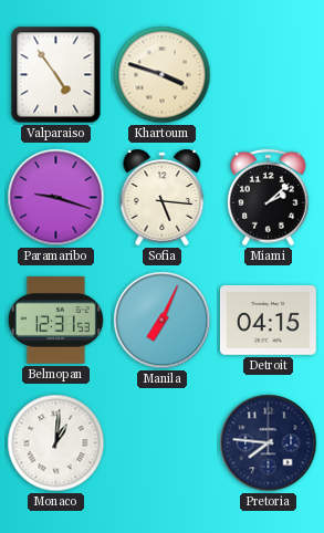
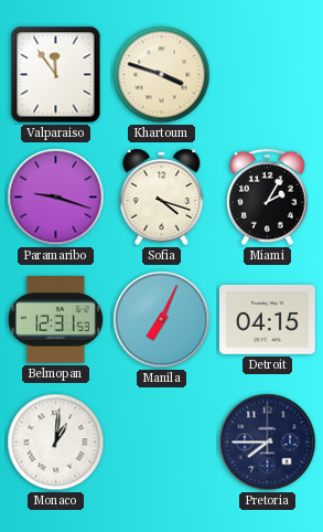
Valparaiso: 4:54 -> 11:54 (56, 75)
Sofia: 5:16 -> 4:18 (162, 196)
Miami: 2:08 -> 2:05 (268, 198)
Pretoria: 7:46 -> 7:45 (268, 443)
